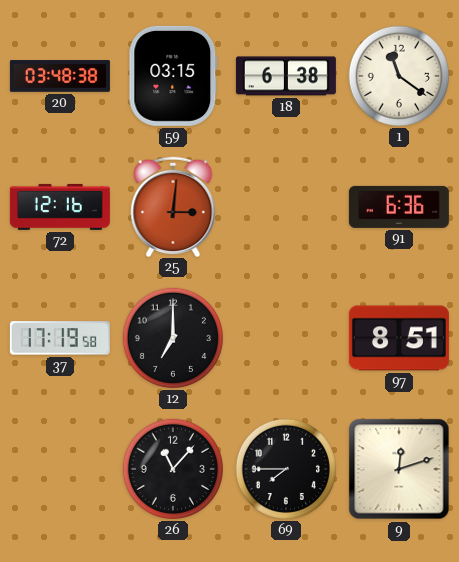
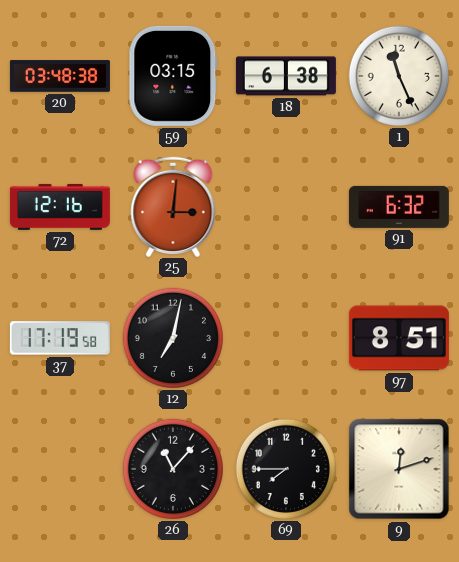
1: 11:21 -> 11:26 (399, 76)
91: 6:36 -> 6:32 (399, 207)
12: 7:00 -> 7:02 (173, 338)
